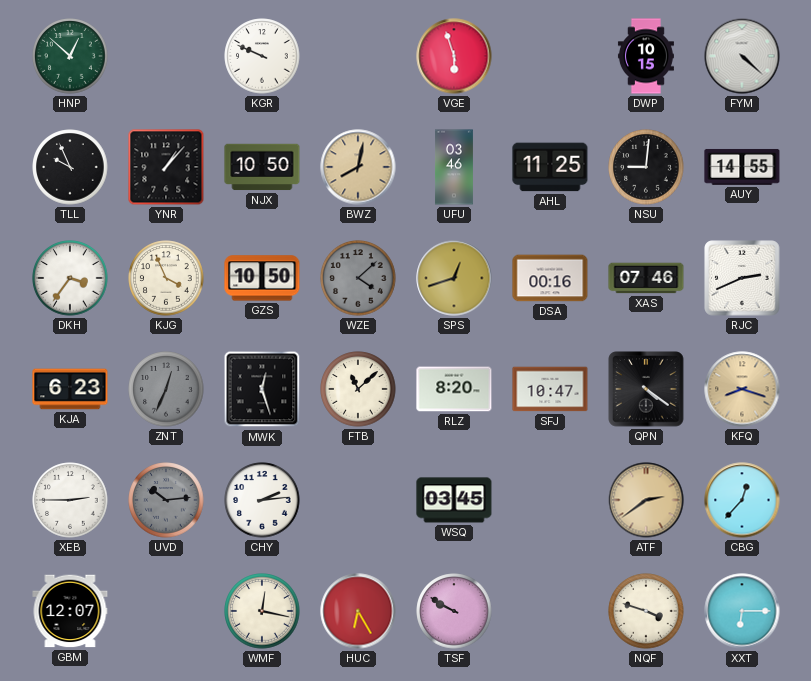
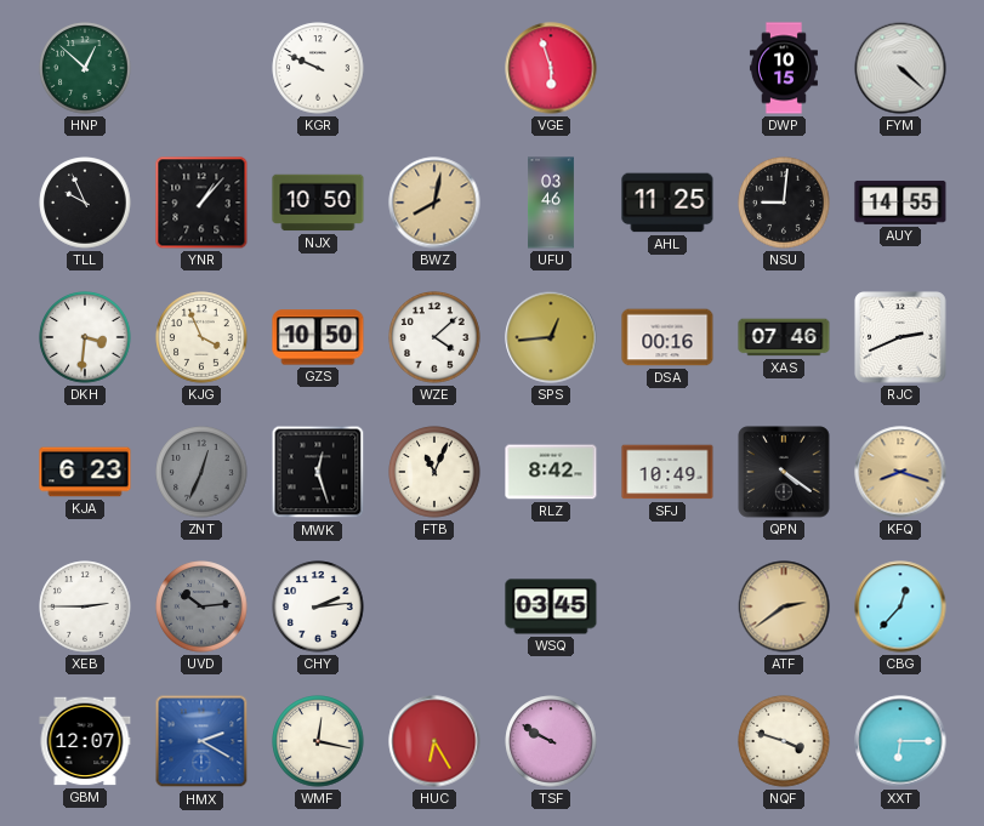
DKH: 3:36 -> 3:31 (85, 337)
WZE dial: grey -> white (434, 337)
SPS: 12:42 -> 12:44 (551, 337)
FTB: 11:08 -> 11:04 (434, 472)
RLZ: 8:20 -> 8:42 (551, 472)
SFJ: 10:47 -> 10:49 (667, 472)
HMX: none -> 2:20 (201, 741)
